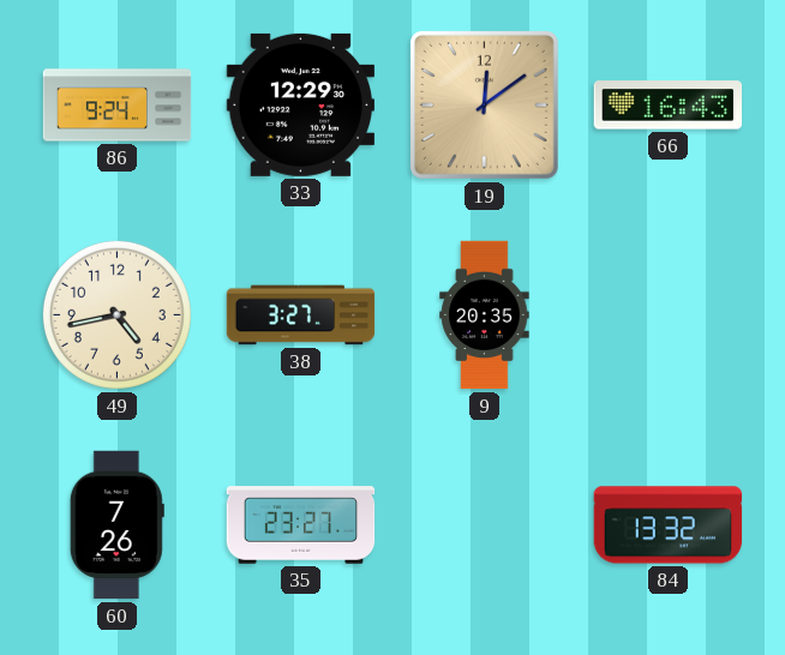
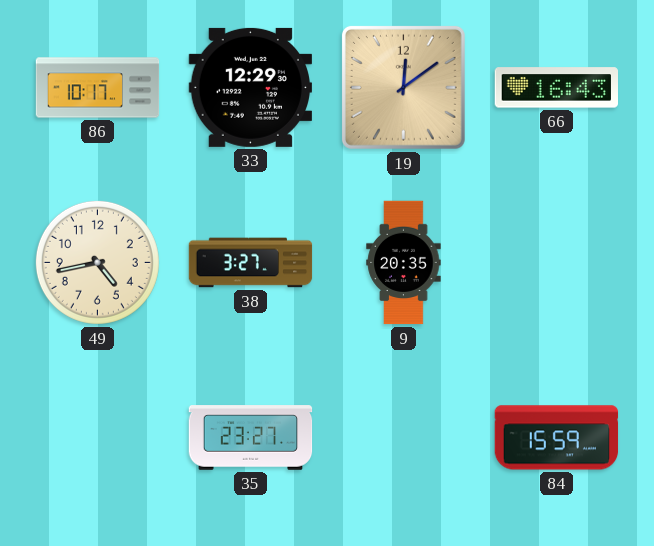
86: 9:24 -> 10:17 (98, 88)
60: 7:26 -> none (116, 525)
84: 13:32 -> 15:59 (557, 438)
